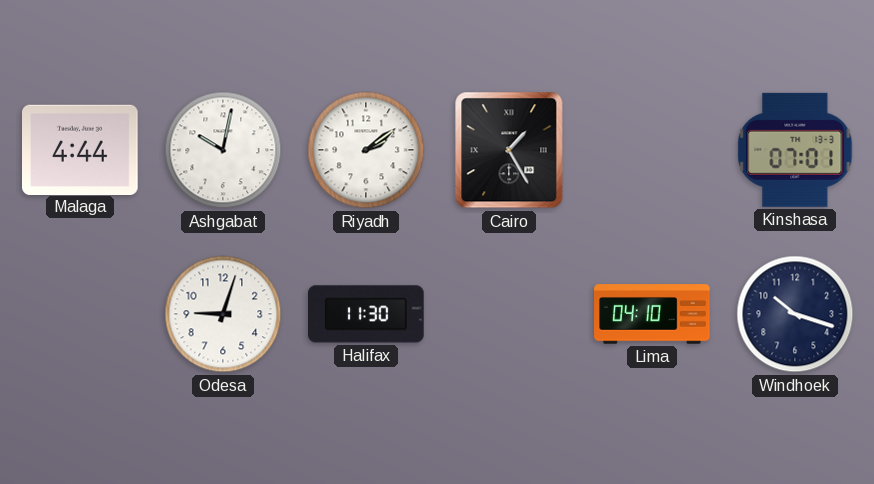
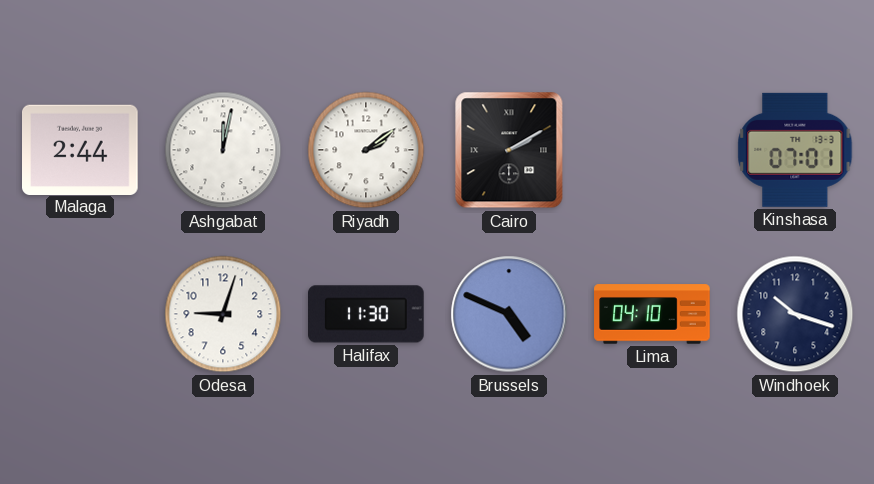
Malaga: 4:44 -> 2:44 (81, 149)
Ashgabat: 10:02 -> 12:02 (223, 150)
Cairo: 1:25 -> 2:10 (509, 150)
Brussels: none -> 4:49 (509, 314)
